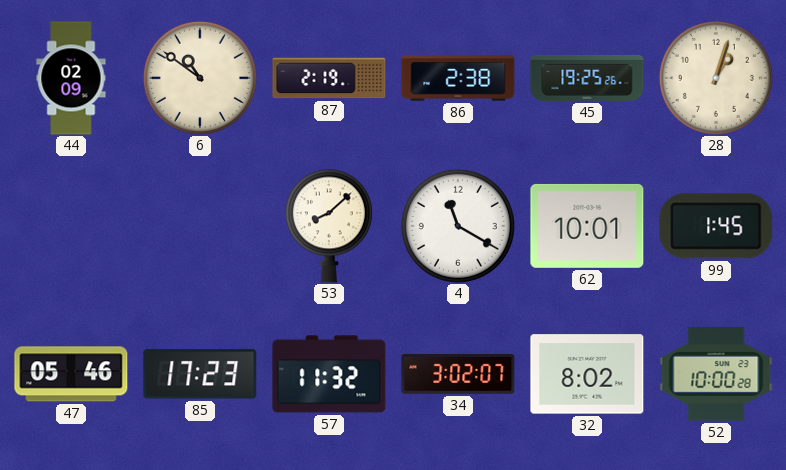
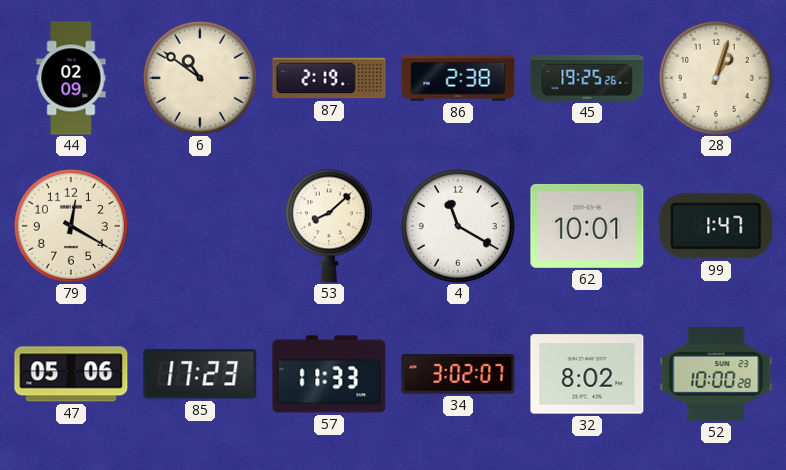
79: none -> 12:20 (71, 226)
99: 1:45 -> 1:47 (716, 226)
47: 05:46 -> 05:06 (71, 374)
57: 11:32 -> 11:33 (329, 374)
